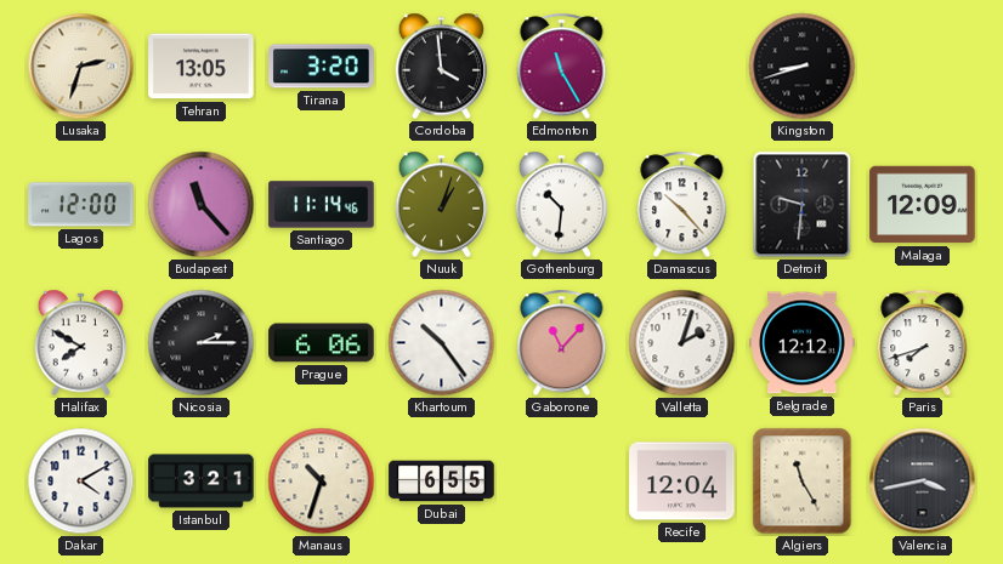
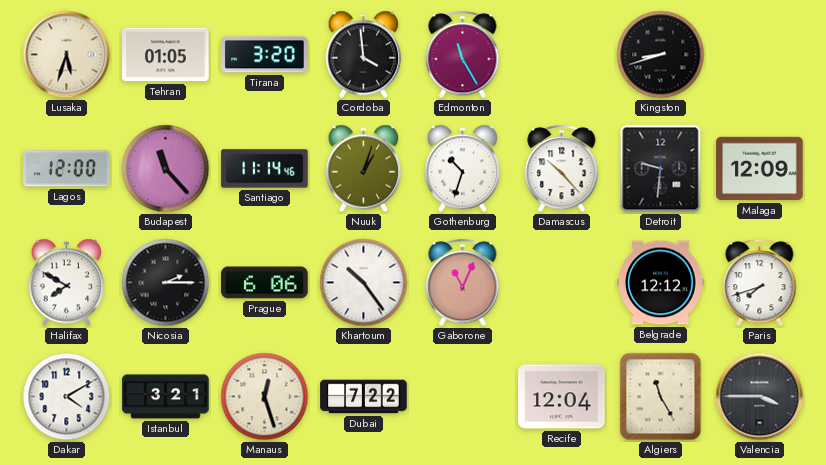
Lusaka: 2:33 -> 5:33 (67, 55)
Tehran: 13:05 -> 01:05 (166, 55)
Gothenburg: 10:31 -> 10:33 (463, 169)
Gaborone: 11:07 -> 11:04 (463, 283)
Valletta: 2:03 -> none (682, 343)
Manaus: 10:33 -> 12:27 (265, 397)
Dubai: 6:55 -> 7:22 (364, 397)
Valencia: 3:43 -> 3:45 (760, 397)
